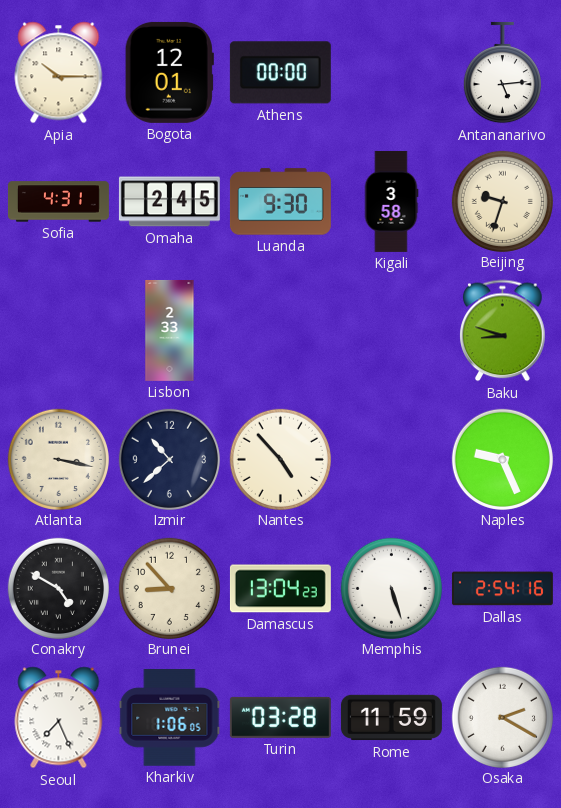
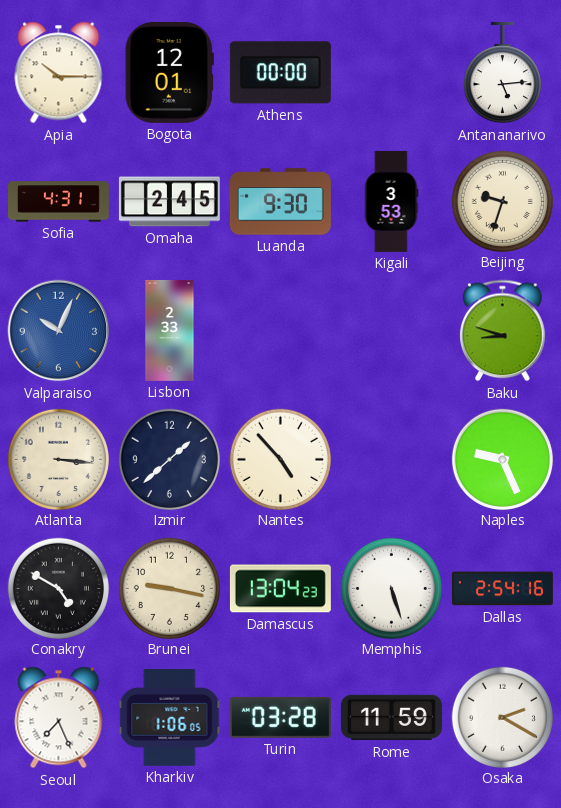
Kigali: 3:58 -> 3:53 (391, 201)
Valparaiso: none -> 10:04 (59, 331)
Atlanta: 3:17 -> 3:16 (58, 459)
Izmir: 10:38 -> 1:38 (169, 459)
Brunei: 8:53 -> 9:17 (169, 588)
